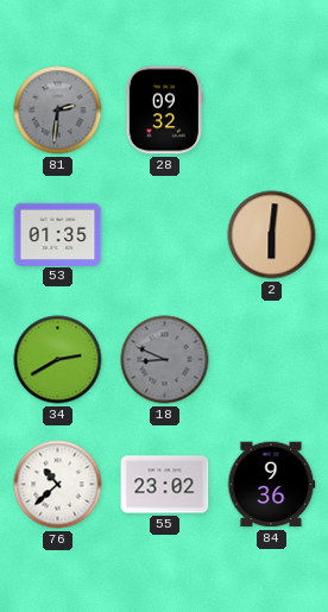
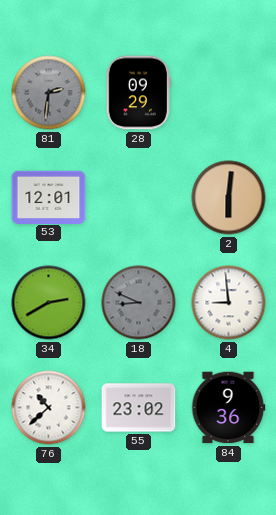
28: 09:32 -> 09:29 (138, 93)
53: 01:35 -> 12:01 (49, 197)
4: none -> 8:59 (229, 303)
